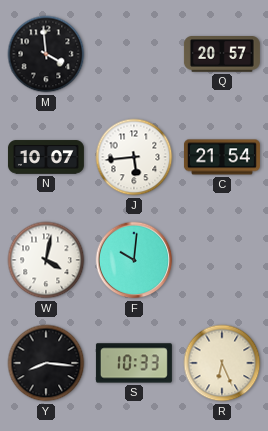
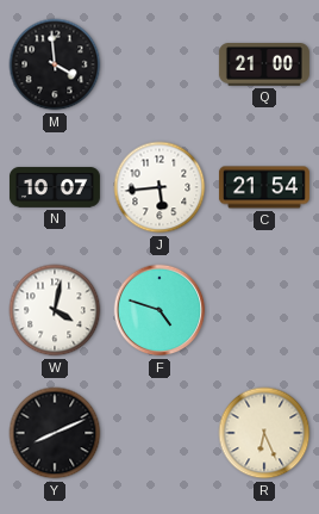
Q: 20:57 -> 21:00 (264, 66)
F: 10:01 -> 4:48 (159, 310)
Y: 8:16 -> 8:11 (55, 433)
S: 10:33 -> none (134, 363)
